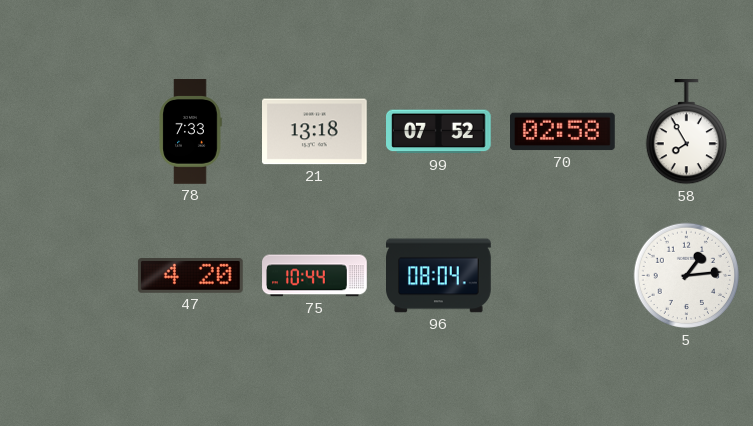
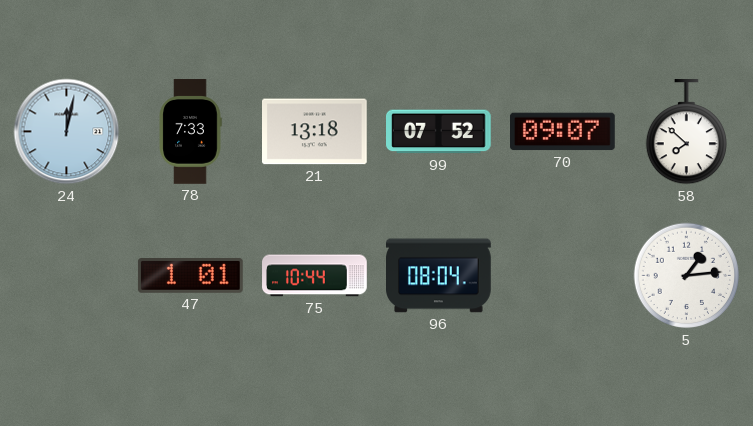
24: none -> 12:02 (67, 132)
70: 02:58 -> 09:07 (563, 132)
58: 7:55 -> 7:52 (686, 133)
47: 4:20 -> 1:01 (190, 276)
